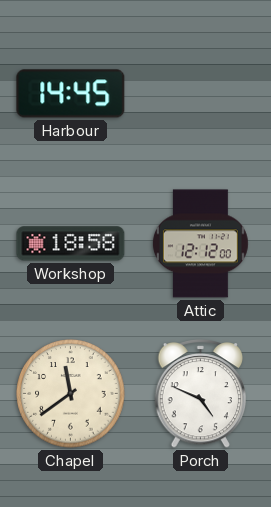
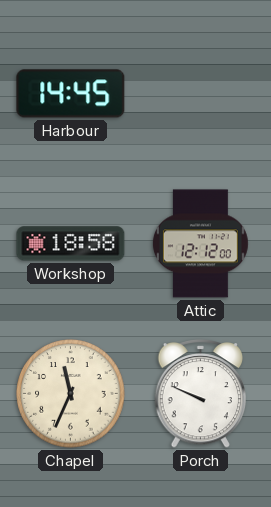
Chapel: 11:39 -> 11:34 (71, 394)
Porch: 4:49 -> 9:49 (200, 394)
